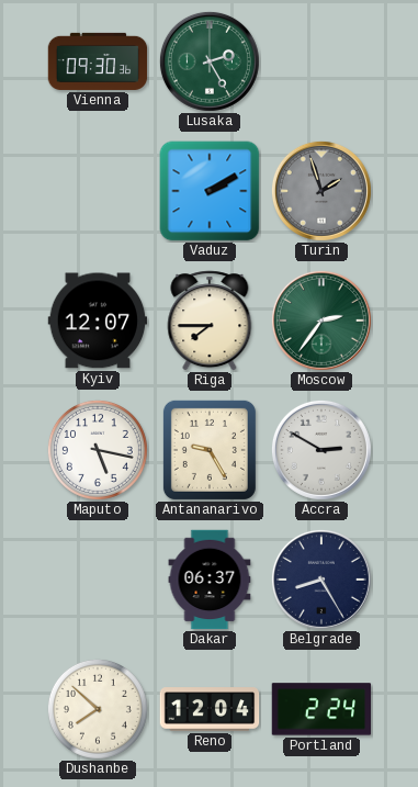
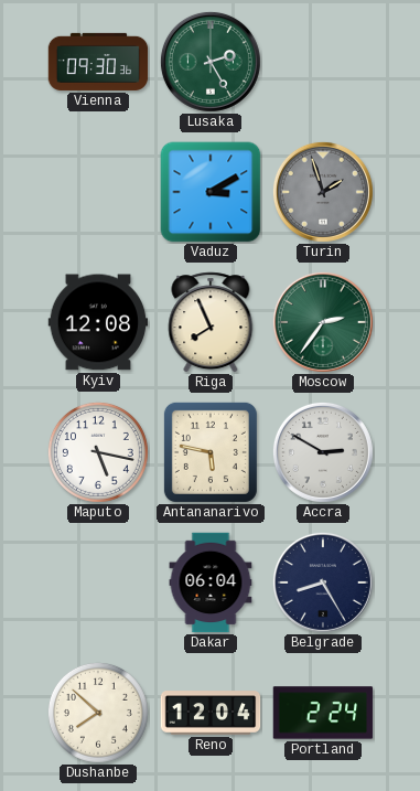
Vaduz: 2:10 -> 3:10 (211, 192)
Kyiv: 12:07 -> 12:08 (98, 322)
Riga: 7:45 -> 7:56 (211, 322)
Antananarivo: 9:25 -> 5:47 (211, 452)
Dakar: 06:37 -> 06:04 (211, 582)
